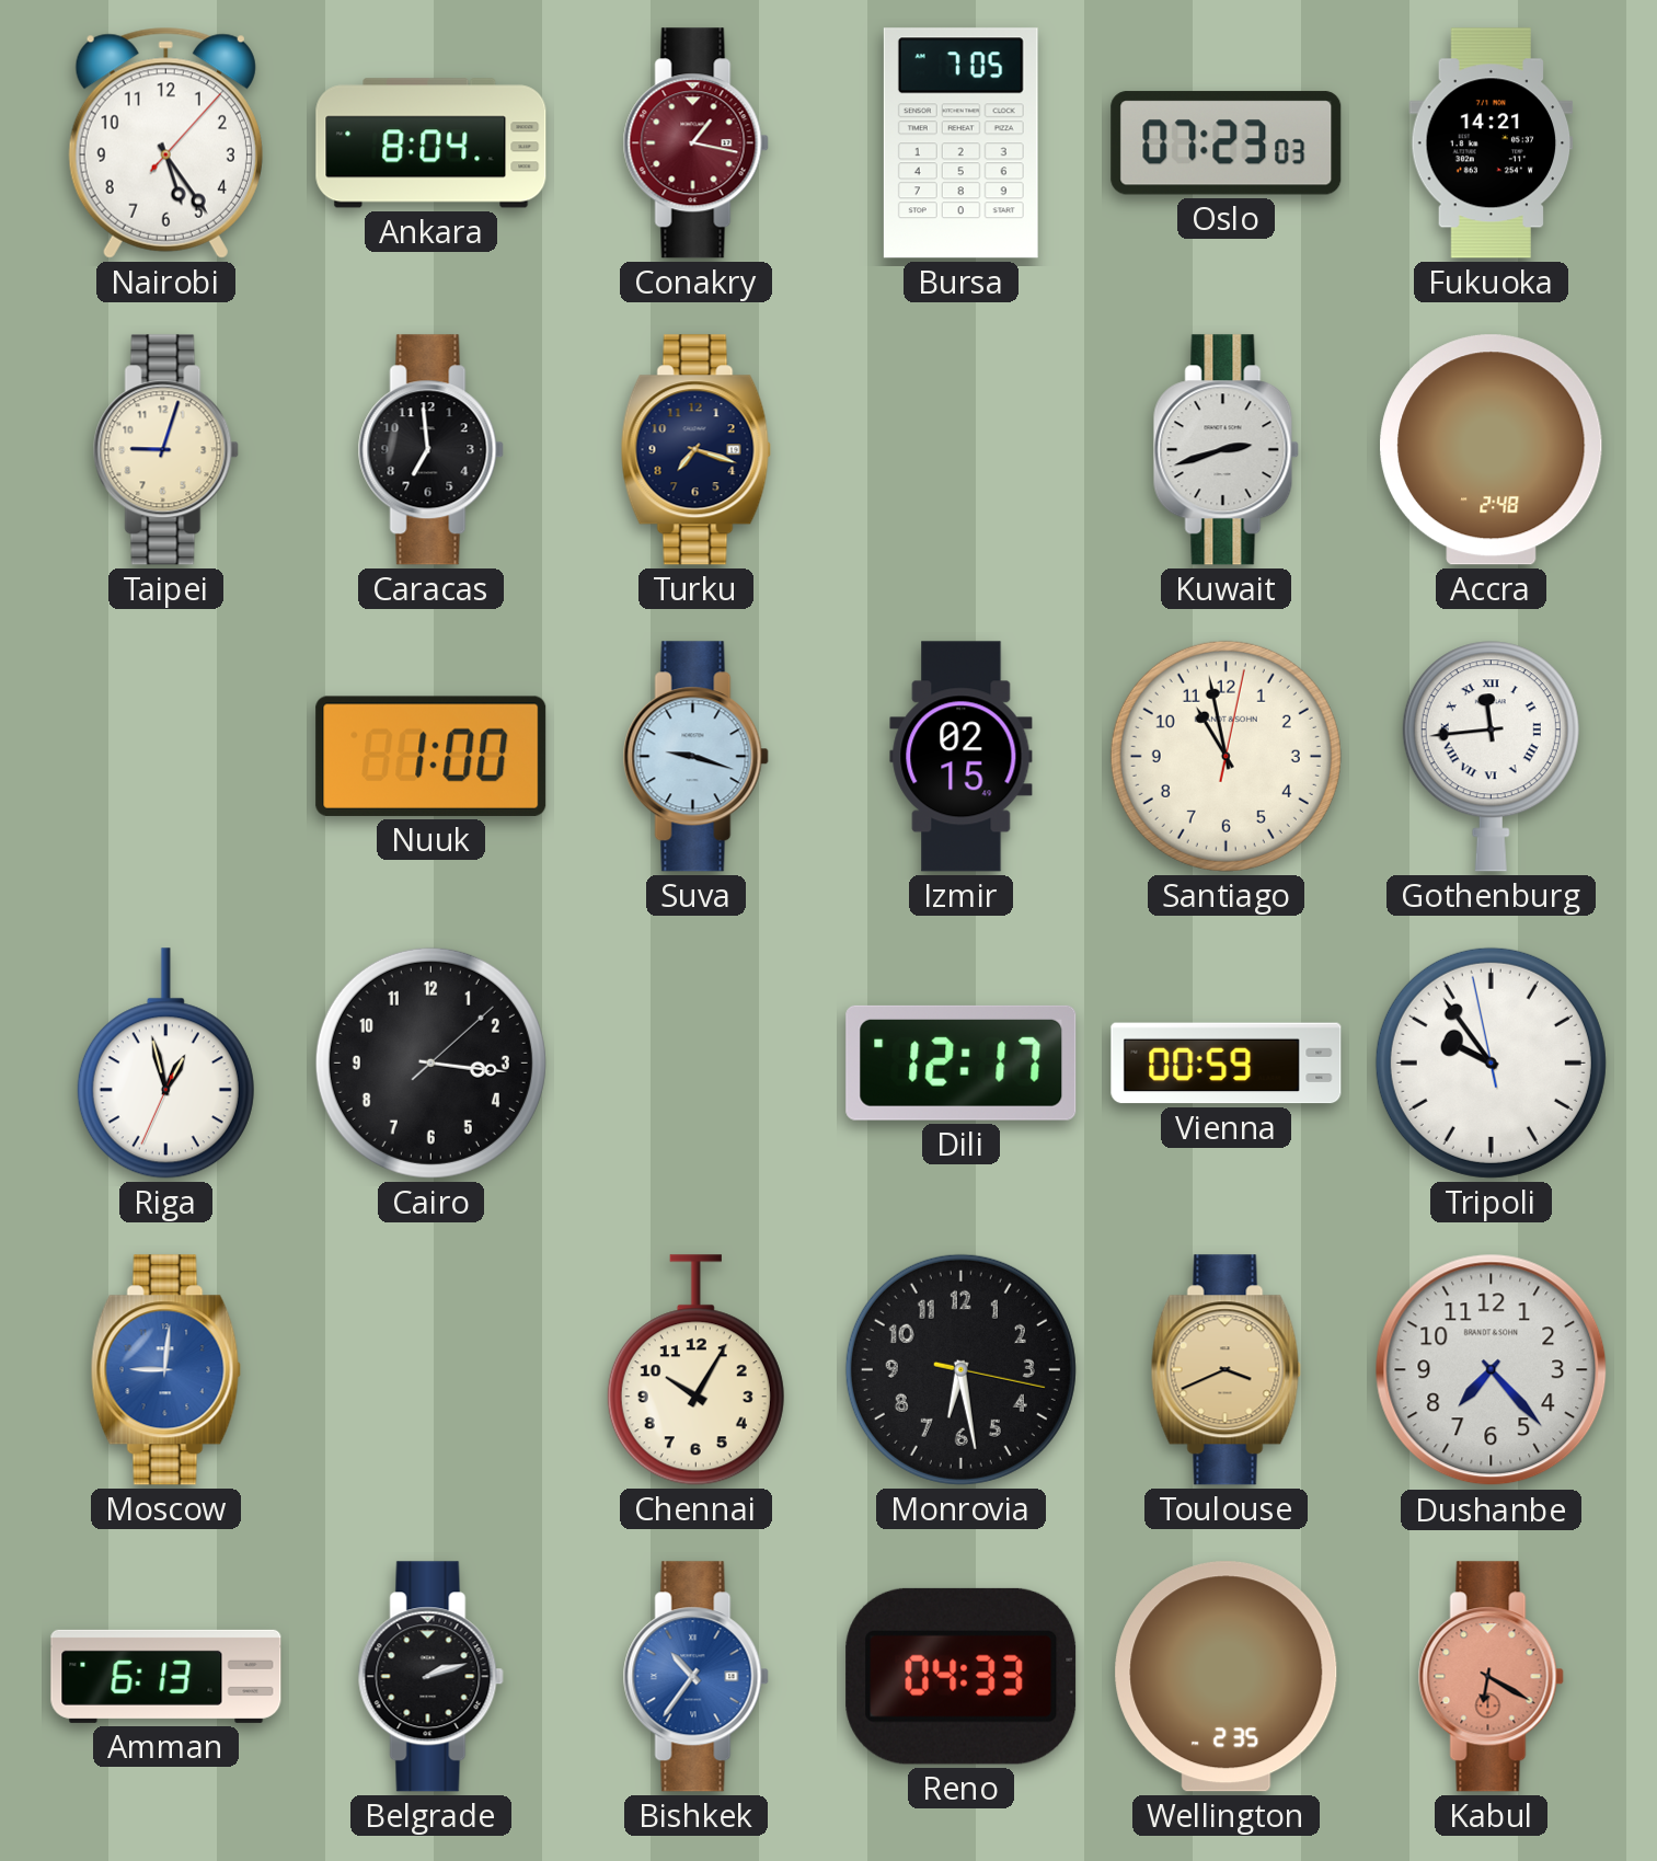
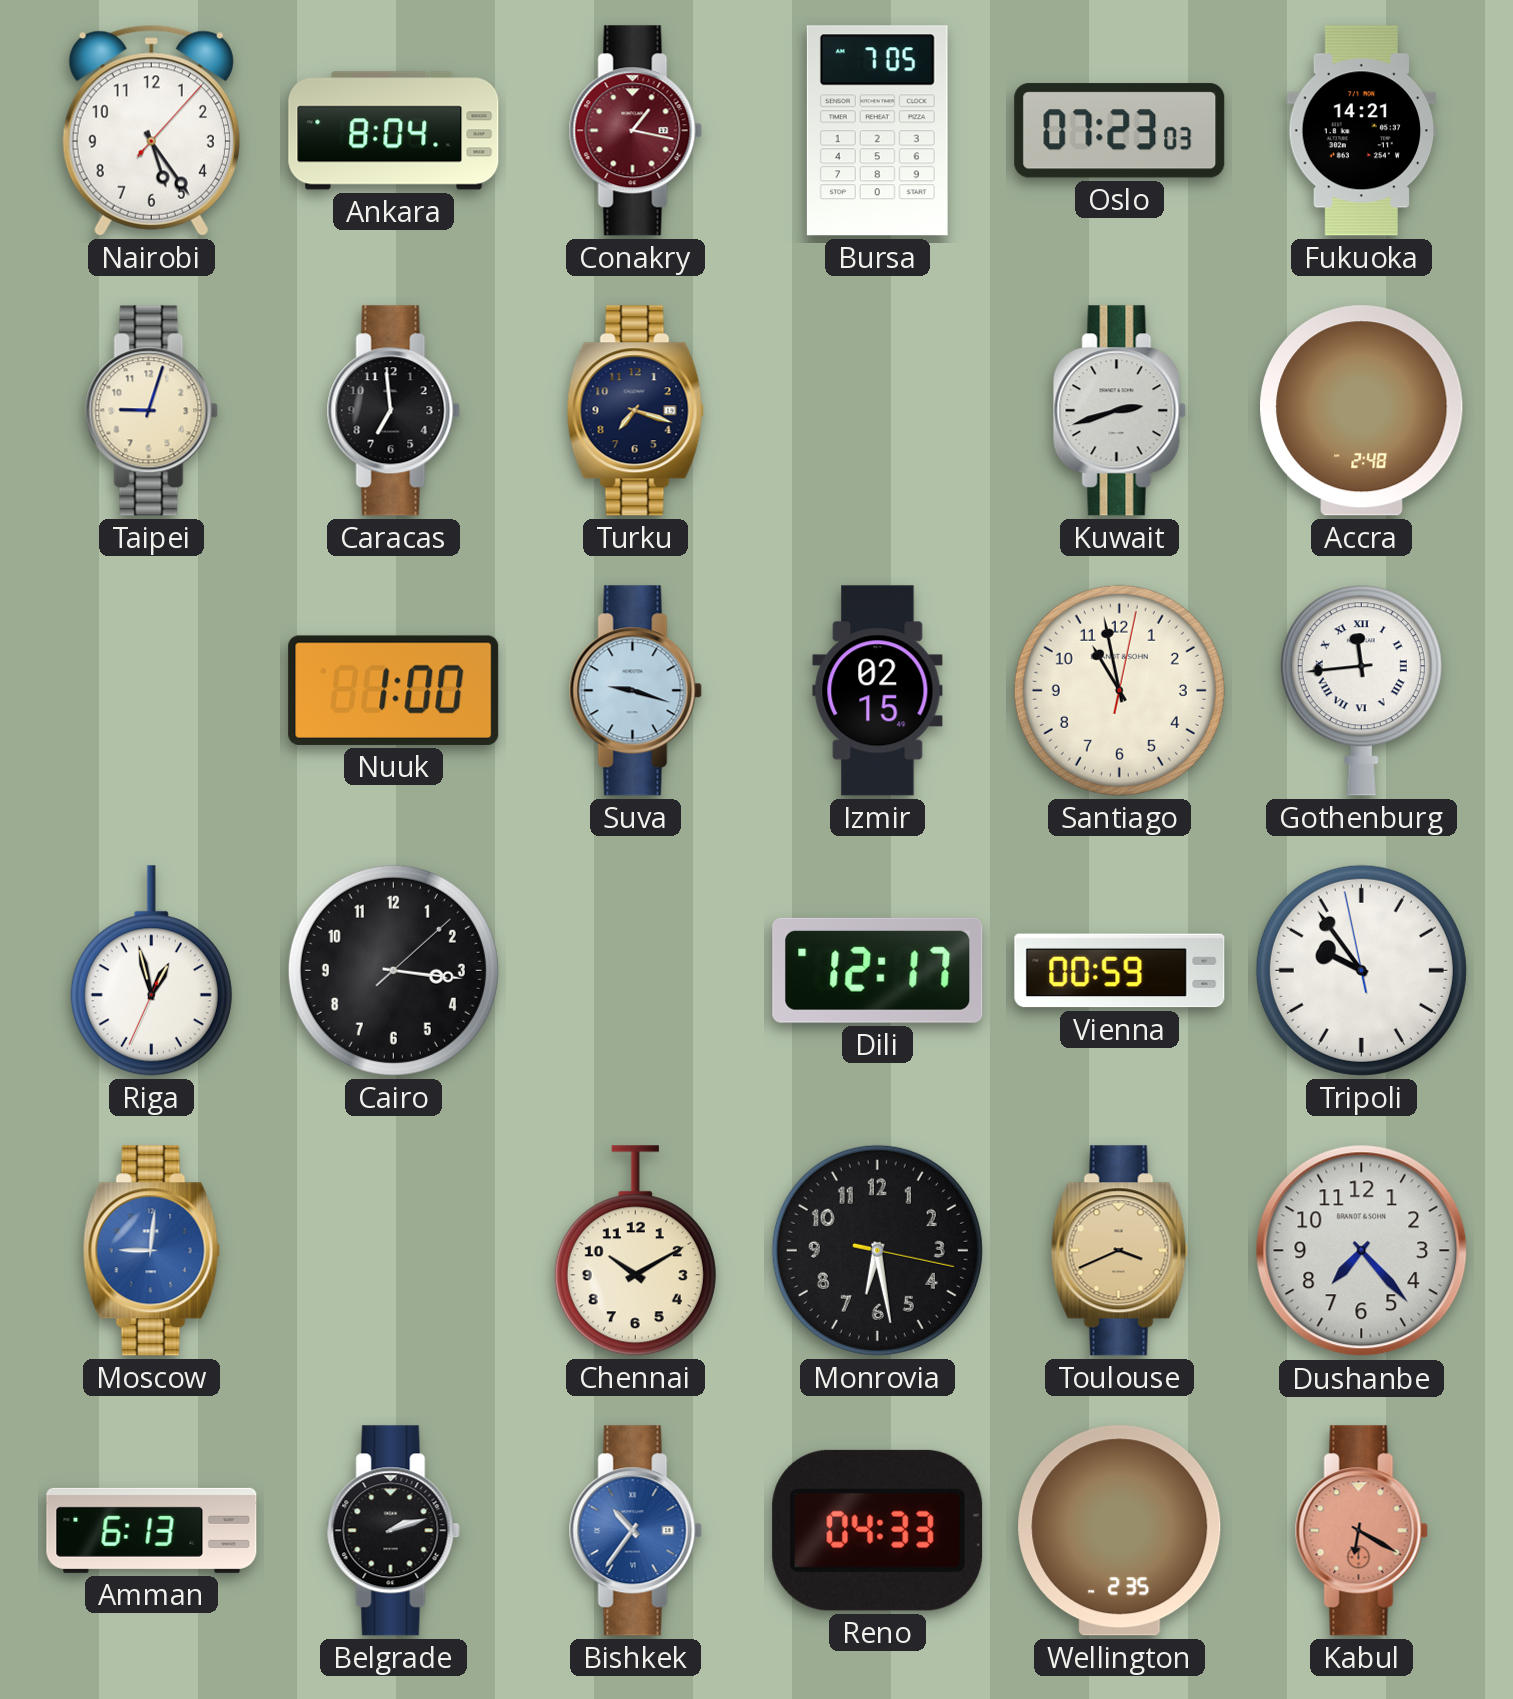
Chennai: 10:05 -> 10:10 (635, 1251)
